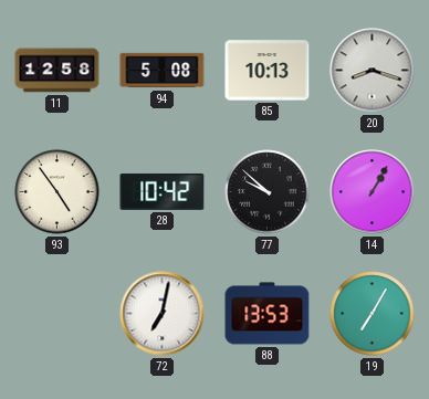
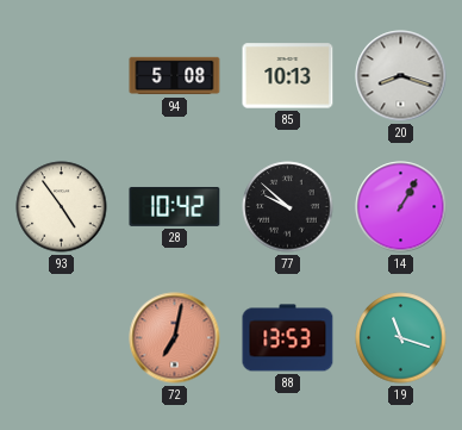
11: 12:58 -> none (57, 71)
72 dial: white -> salmon (175, 338)
19: 7:05 -> 11:18 (401, 338)
